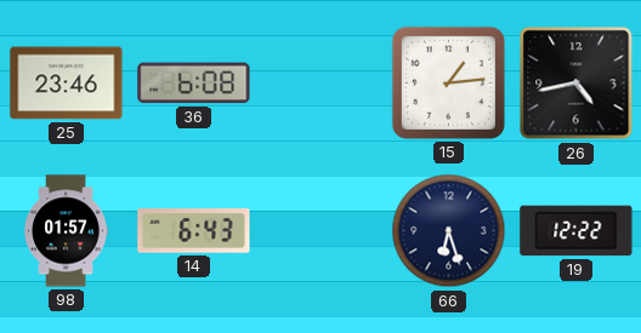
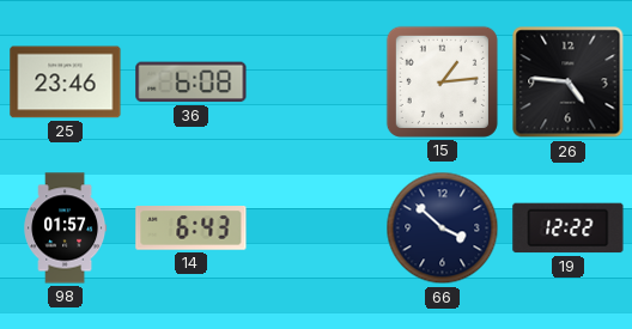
26: 4:43 -> 4:46 (569, 83)
66: 6:27 -> 3:52 (443, 229)
